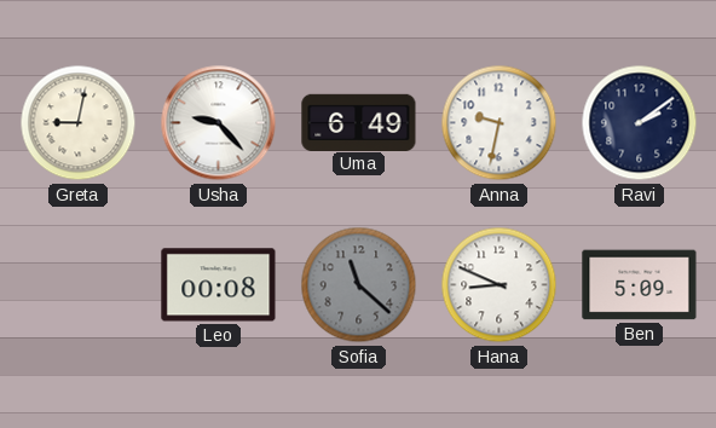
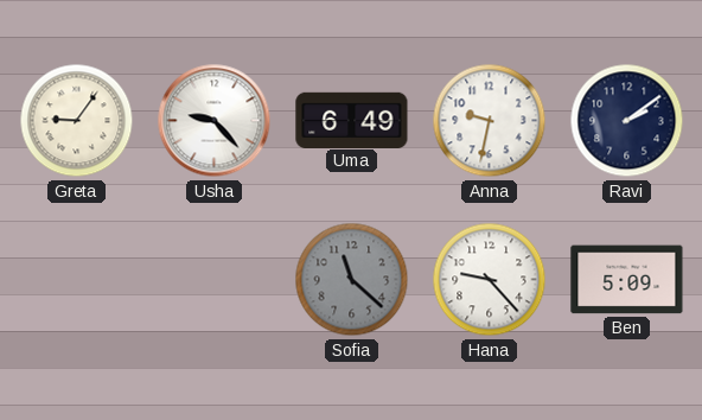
Greta: 9:02 -> 9:06 (77, 121)
Leo: 00:08 -> none (219, 285)
Hana: 8:49 -> 9:23 (490, 280)
